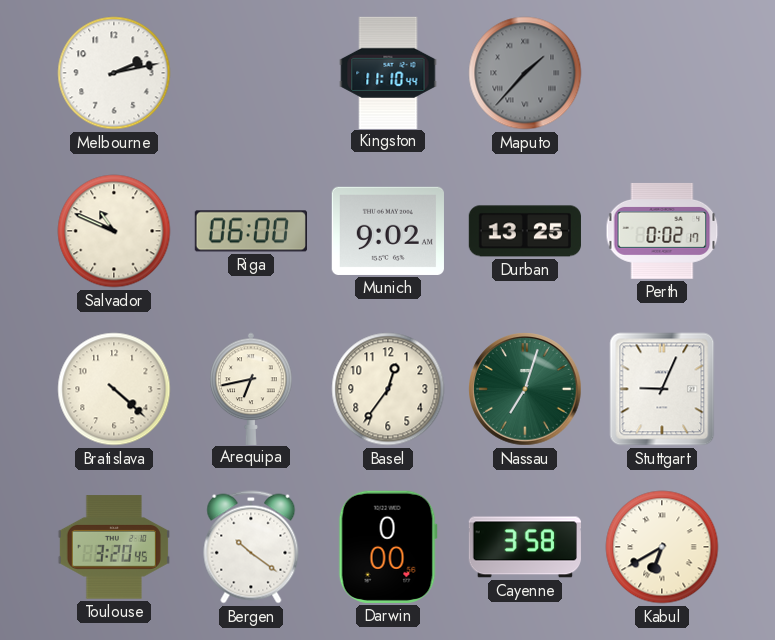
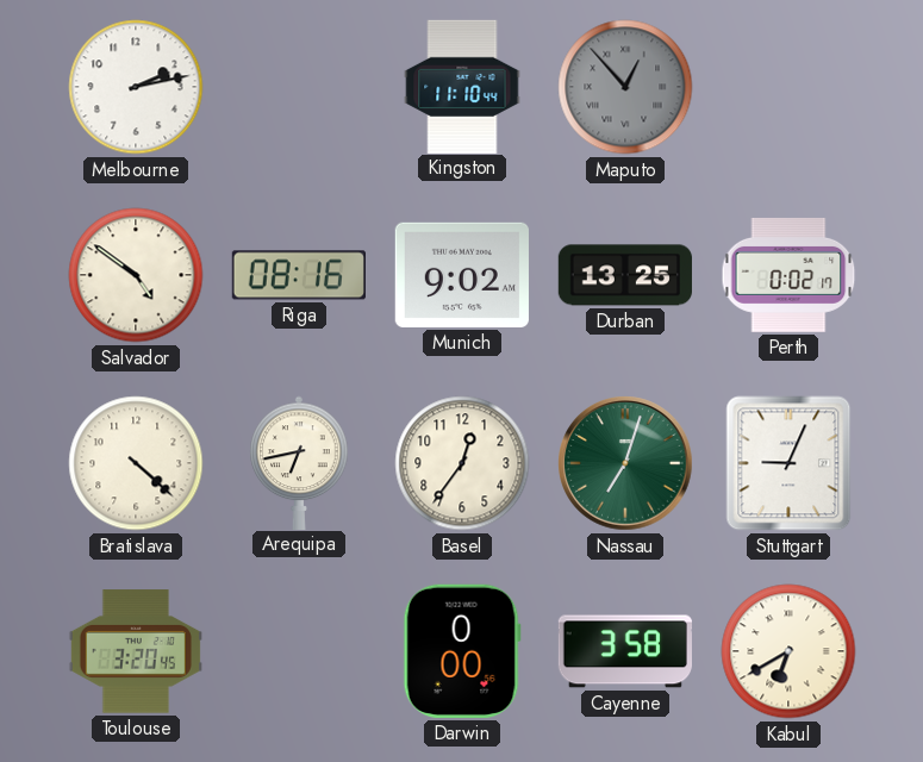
Maputo: 1:37 -> 12:53 (625, 87)
Salvador: 10:49 -> 4:51 (136, 275)
Riga: 06:00 -> 08:16 (299, 275)
Bergen: 10:21 -> none (251, 547)
